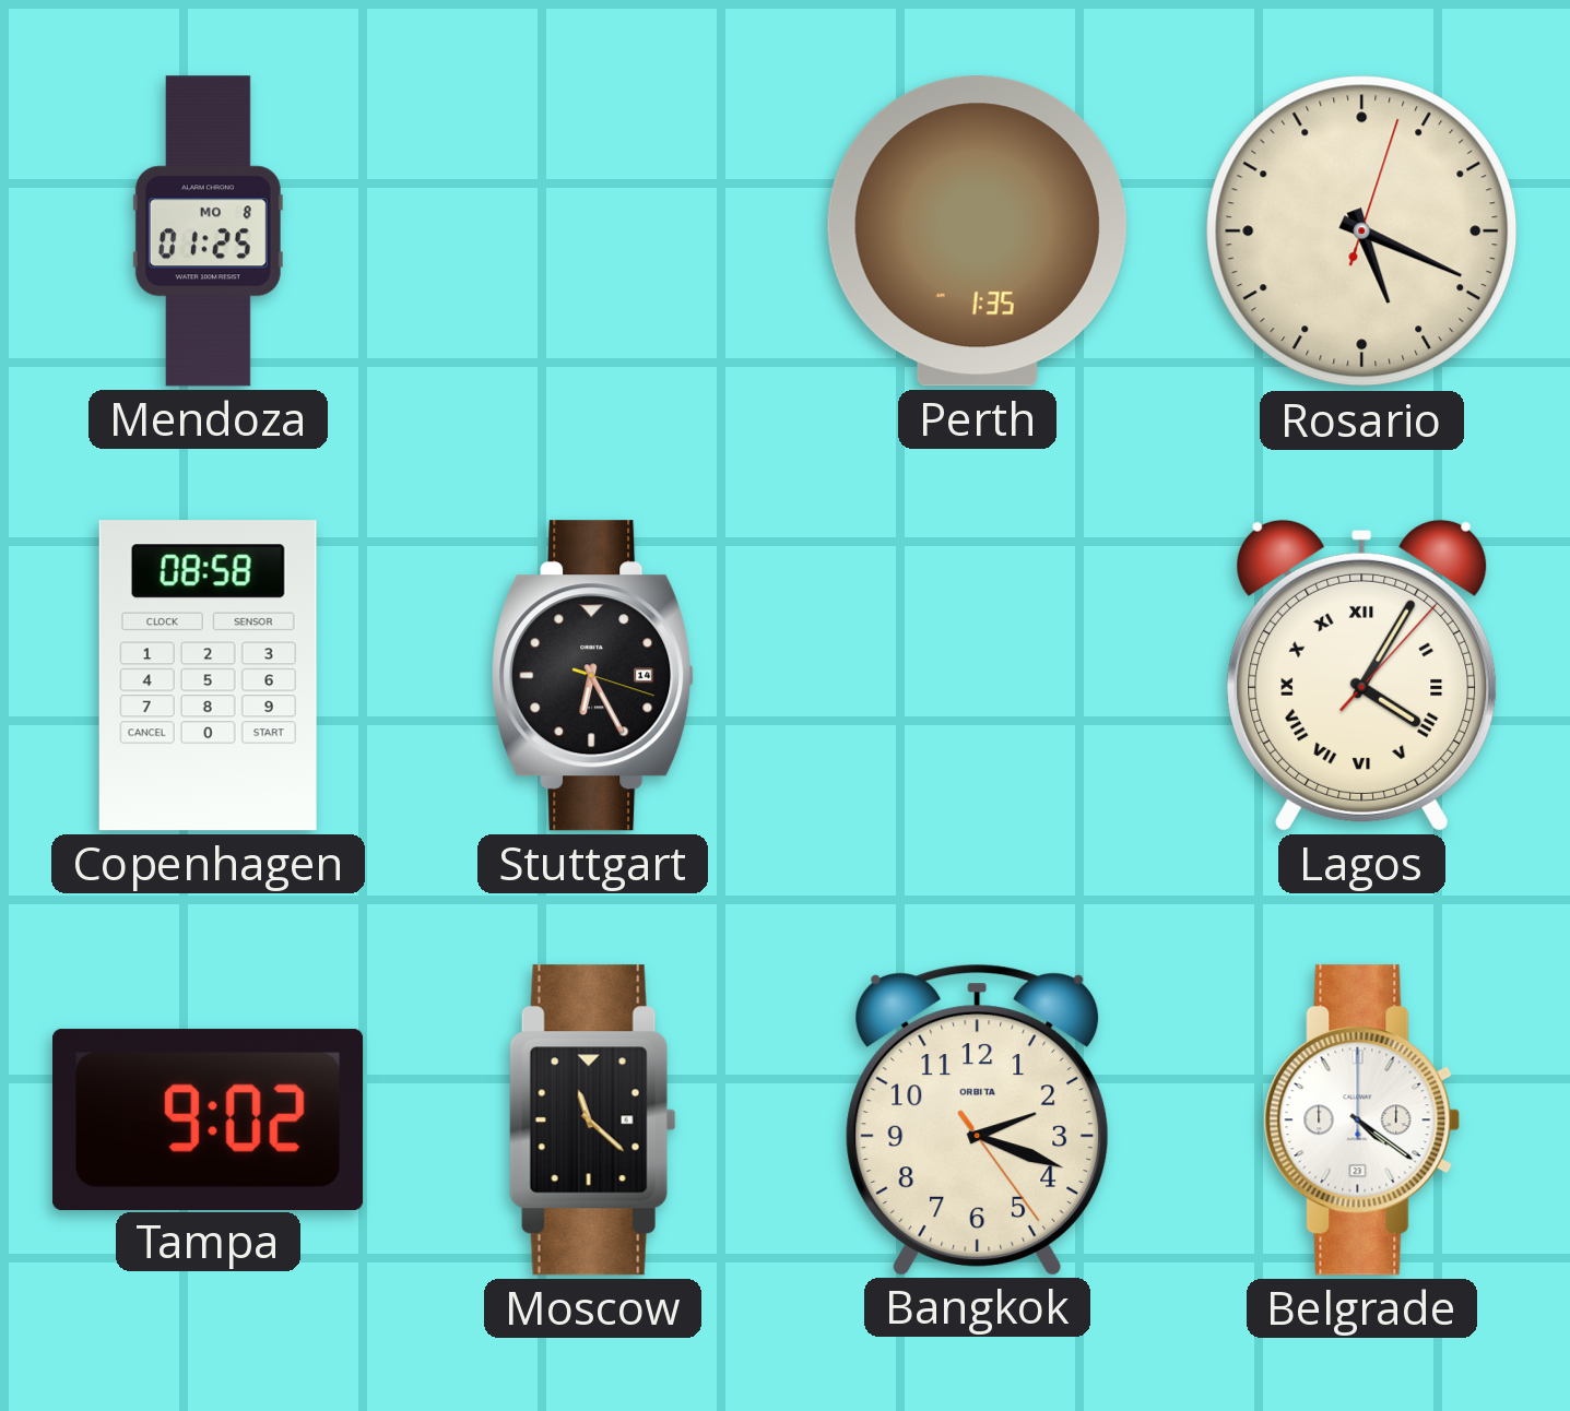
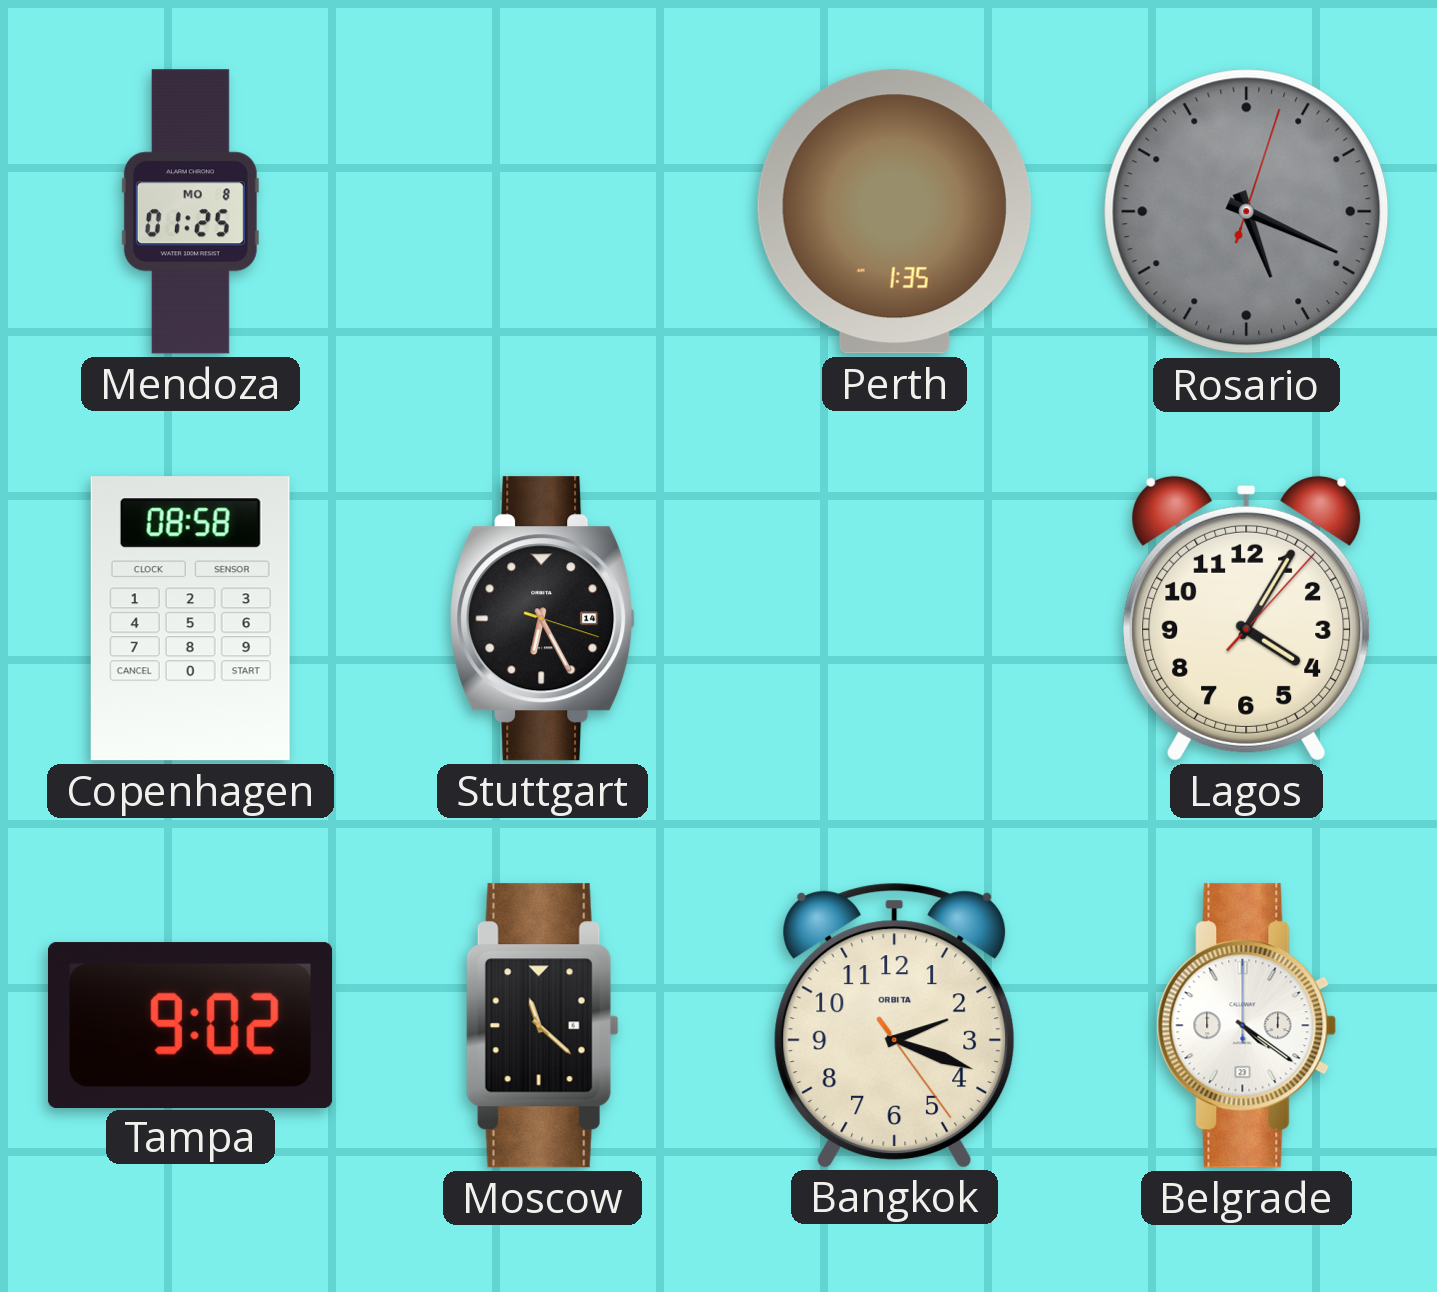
Rosario dial: cream -> grey (1247, 212)
Lagos numerals: Roman -> Arabic (1247, 618)
